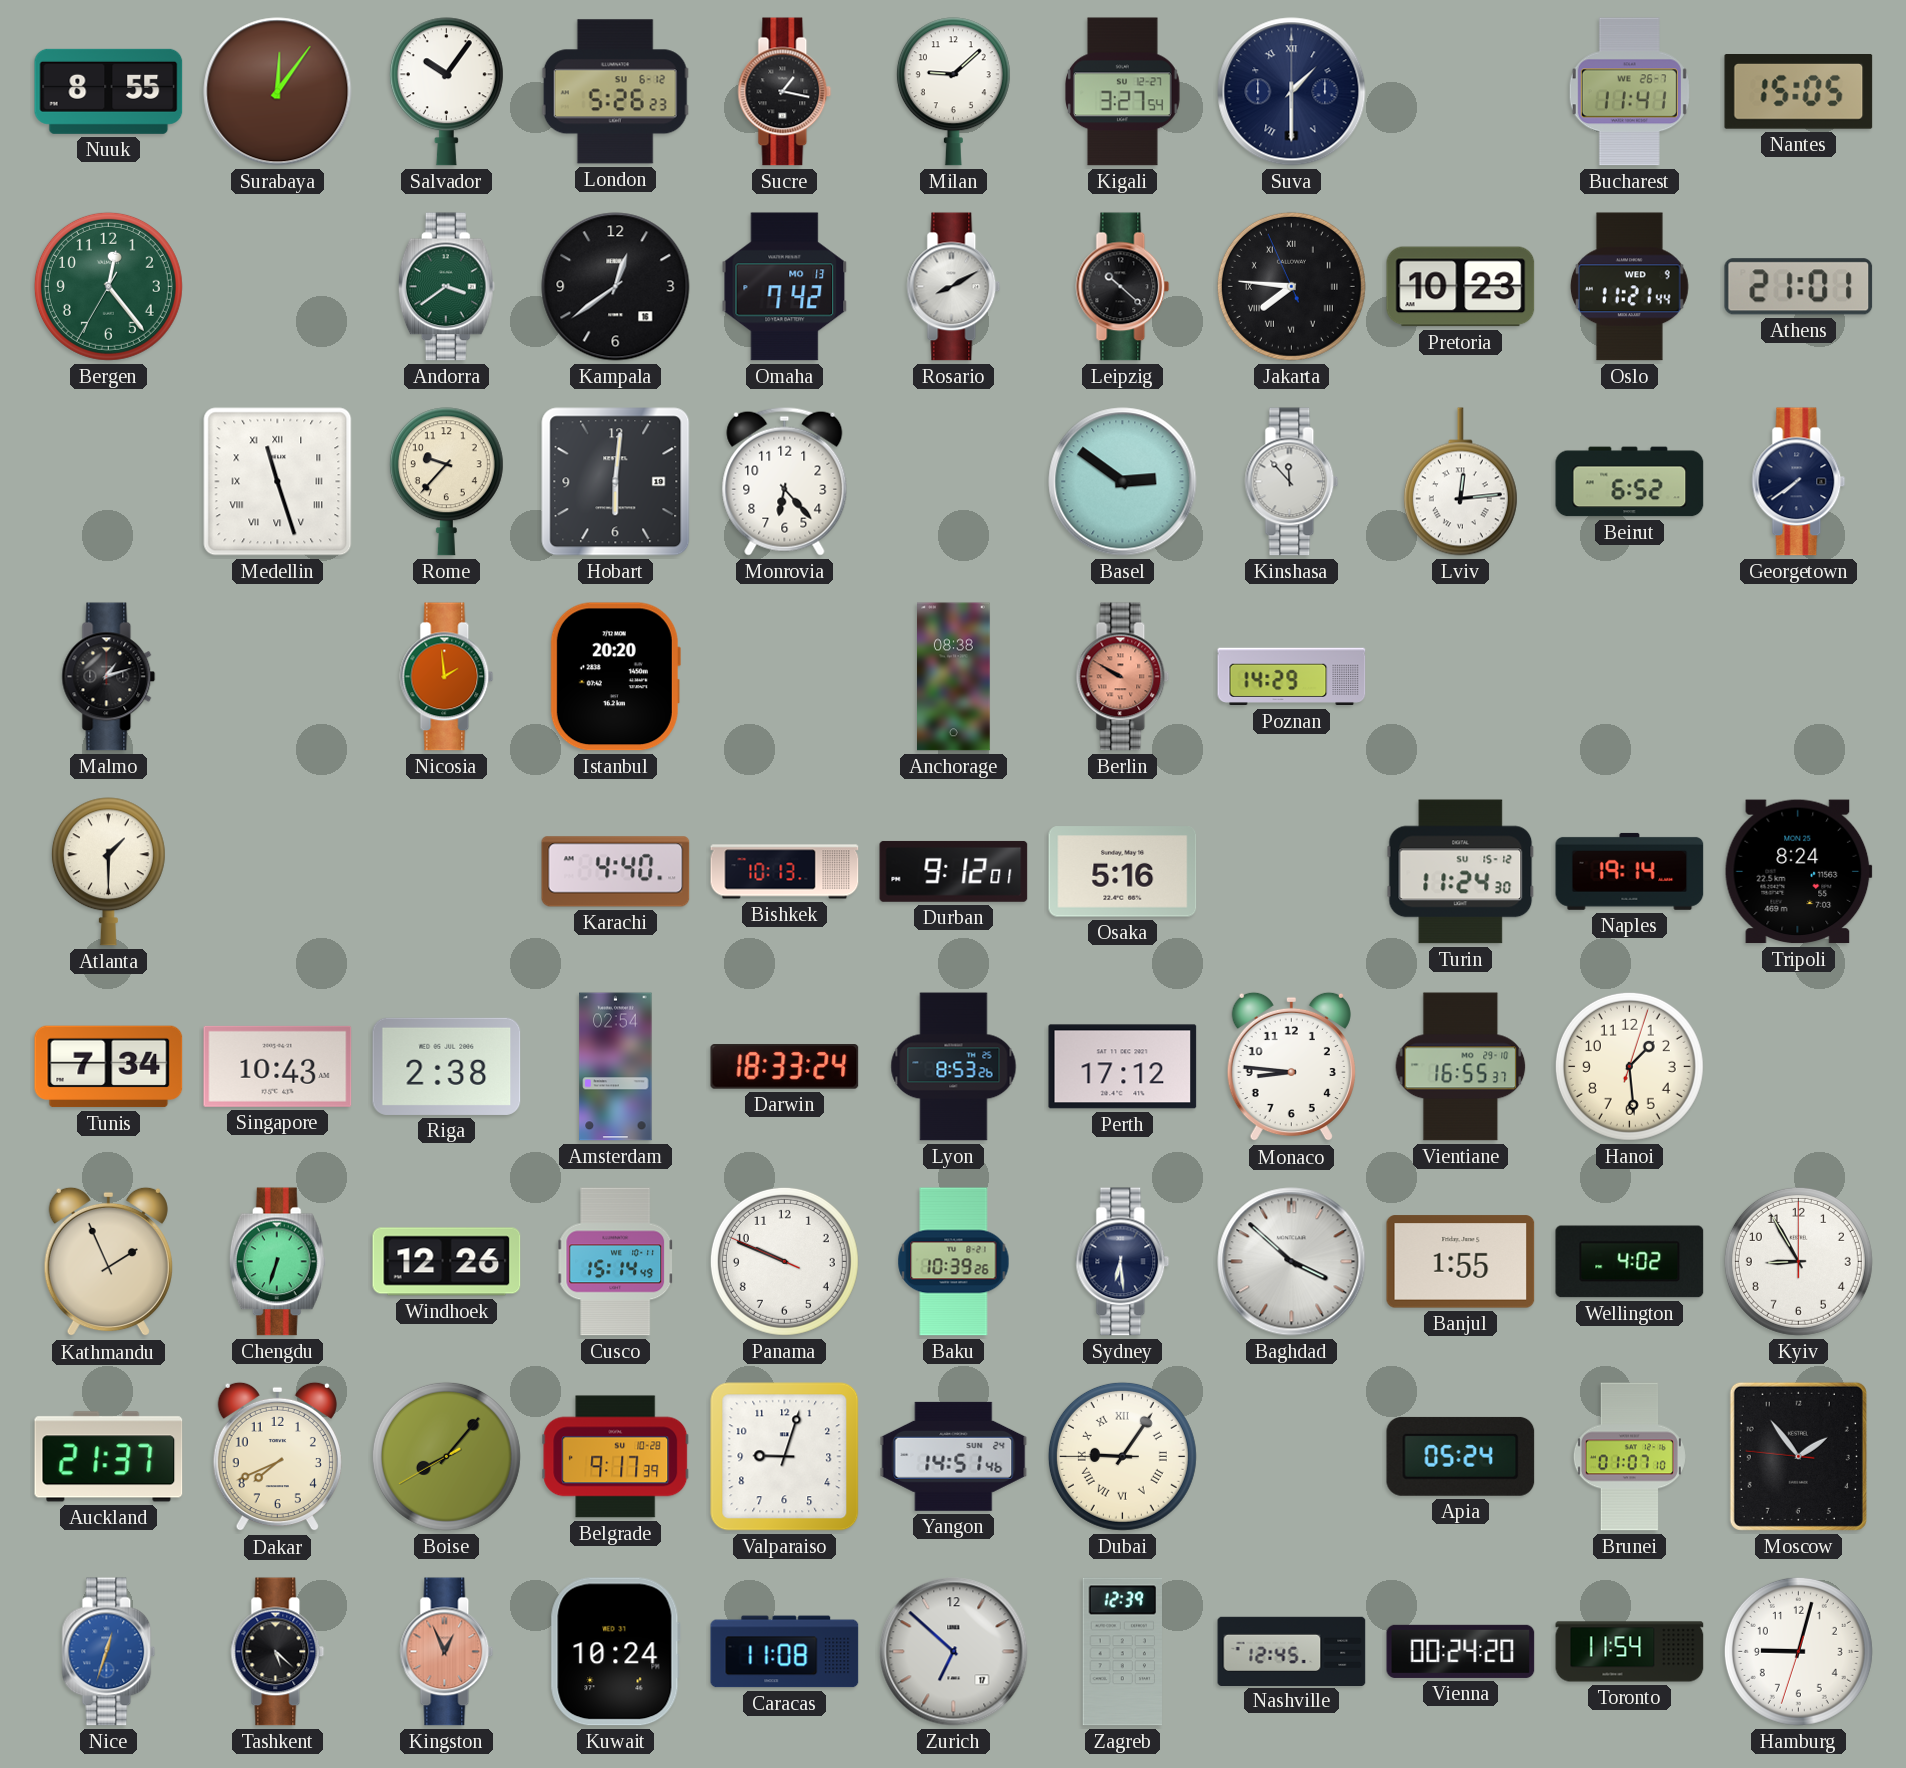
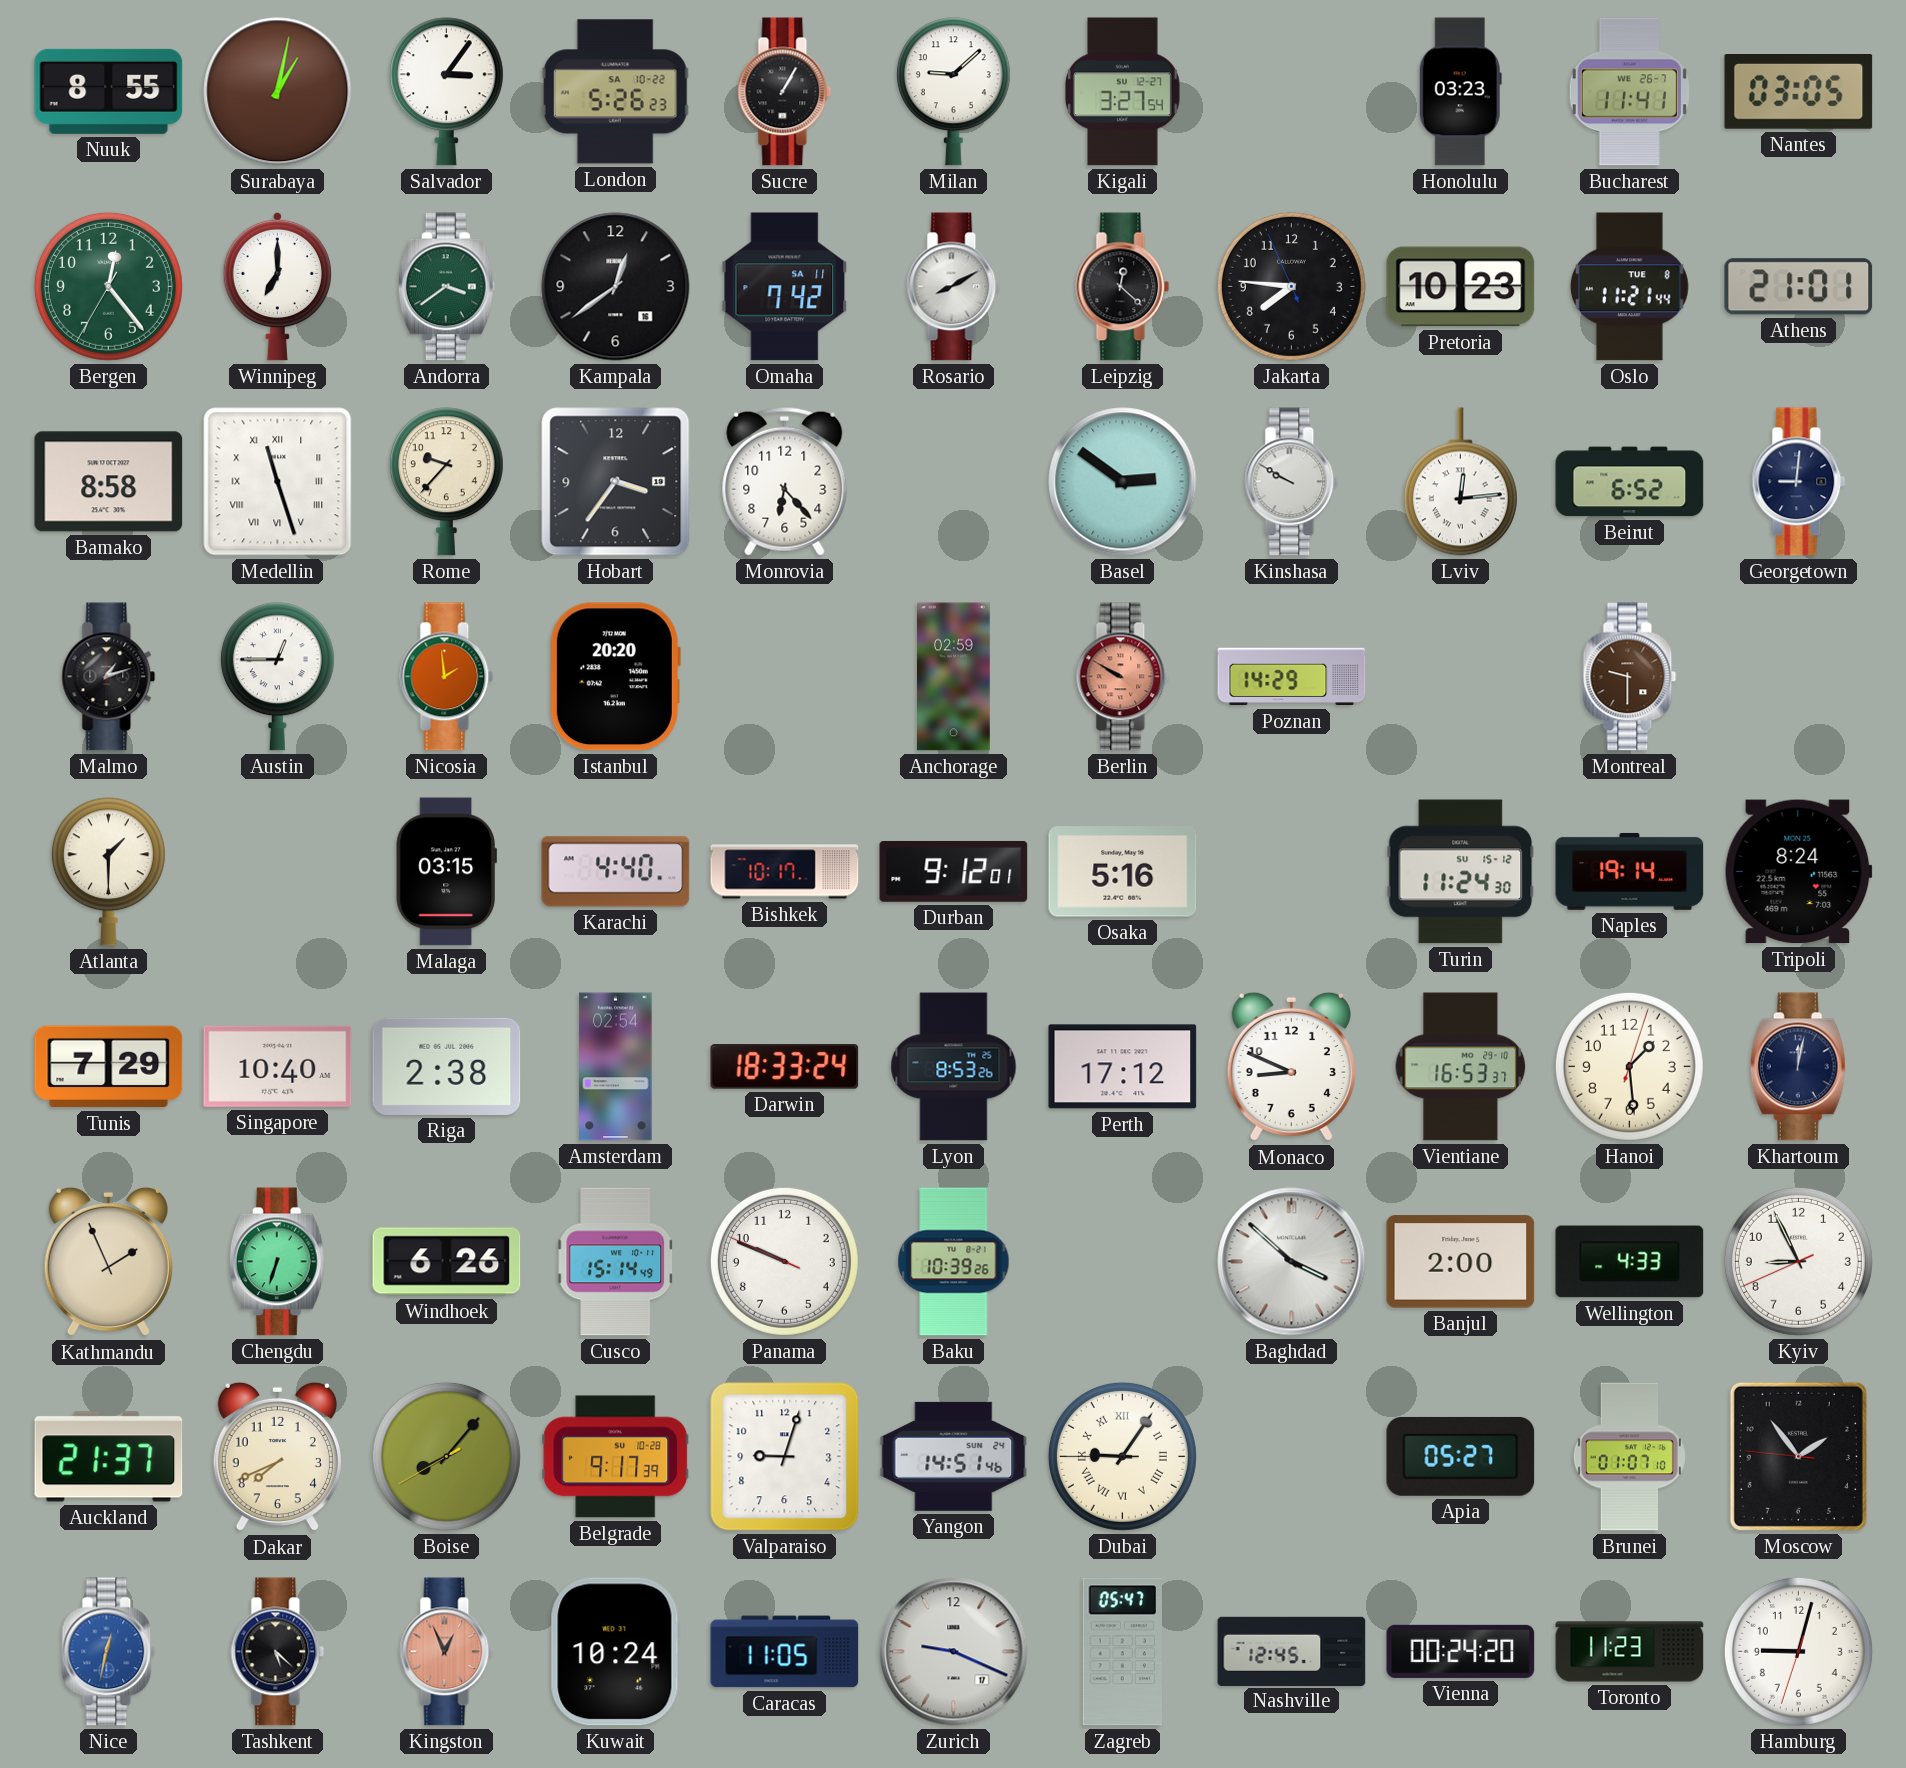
Surabaya: 12:06 -> 1:02 (278, 92)
Salvador: 10:06 -> 3:06 (446, 92)
London date: SU 6-12 -> SA 10-22 (615, 92)
Sucre: 1:17 -> 1:05 (785, 92)
Suva: 1:30 -> none (1292, 92)
Honolulu: none -> 03:23 (1460, 92)
Nantes: 15:05 -> 03:05 (1799, 92)
Winnipeg: none -> 7:00 (277, 286)
Omaha date: MO 13 -> SA 11 (785, 287)
Leipzig: 10:22 -> 12:22 (1123, 287)
Jakarta numerals: Roman -> Arabic (1291, 286)
Oslo date: WED 9 -> TUE 8 (1629, 287)
Bamako: none -> 8:58 (109, 482)
Hobart: 6:01 -> 3:36 (616, 482)
Kinshasa: 11:53 -> 9:50 (1292, 482)
Georgetown: 7:39 -> 9:01 (1799, 482)
Austin: none -> 12:45 (277, 677)
Anchorage: 08:38 -> 02:59 (954, 677)
Montreal: none -> 9:30 (1630, 677)
Malaga: none -> 03:15 (446, 872)
Bishkek: 10:13 -> 10:17 (785, 872)
Tunis: 7:34 -> 7:29 (109, 1067)
Singapore: 10:43 -> 10:40 (278, 1066)
Monaco: 8:46 -> 8:49 (1291, 1067)
Vientiane: 16:55 -> 16:53 (1461, 1067)
Khartoum: none -> 12:02 (1798, 1067)
Windhoek: 12:26 -> 6:26 (447, 1262)
Sydney: 6:29 -> none (1123, 1262)
Banjul: 1:55 -> 2:00 (1461, 1262)
Wellington: 4:02 -> 4:33 (1630, 1262)
Kyiv: 8:55:00 -> 8:55:41 (1798, 1261)
Apia: 05:24 -> 05:27 (1461, 1456)
Nice: 12:33 -> 12:32 (109, 1652)
Caracas: 11:08 -> 11:05 (785, 1652)
Zurich: 6:52 -> 9:19 (954, 1652)
Zagreb: 12:39 -> 05:47 (1122, 1652)
Toronto: 11:54 -> 11:23 (1630, 1652)
